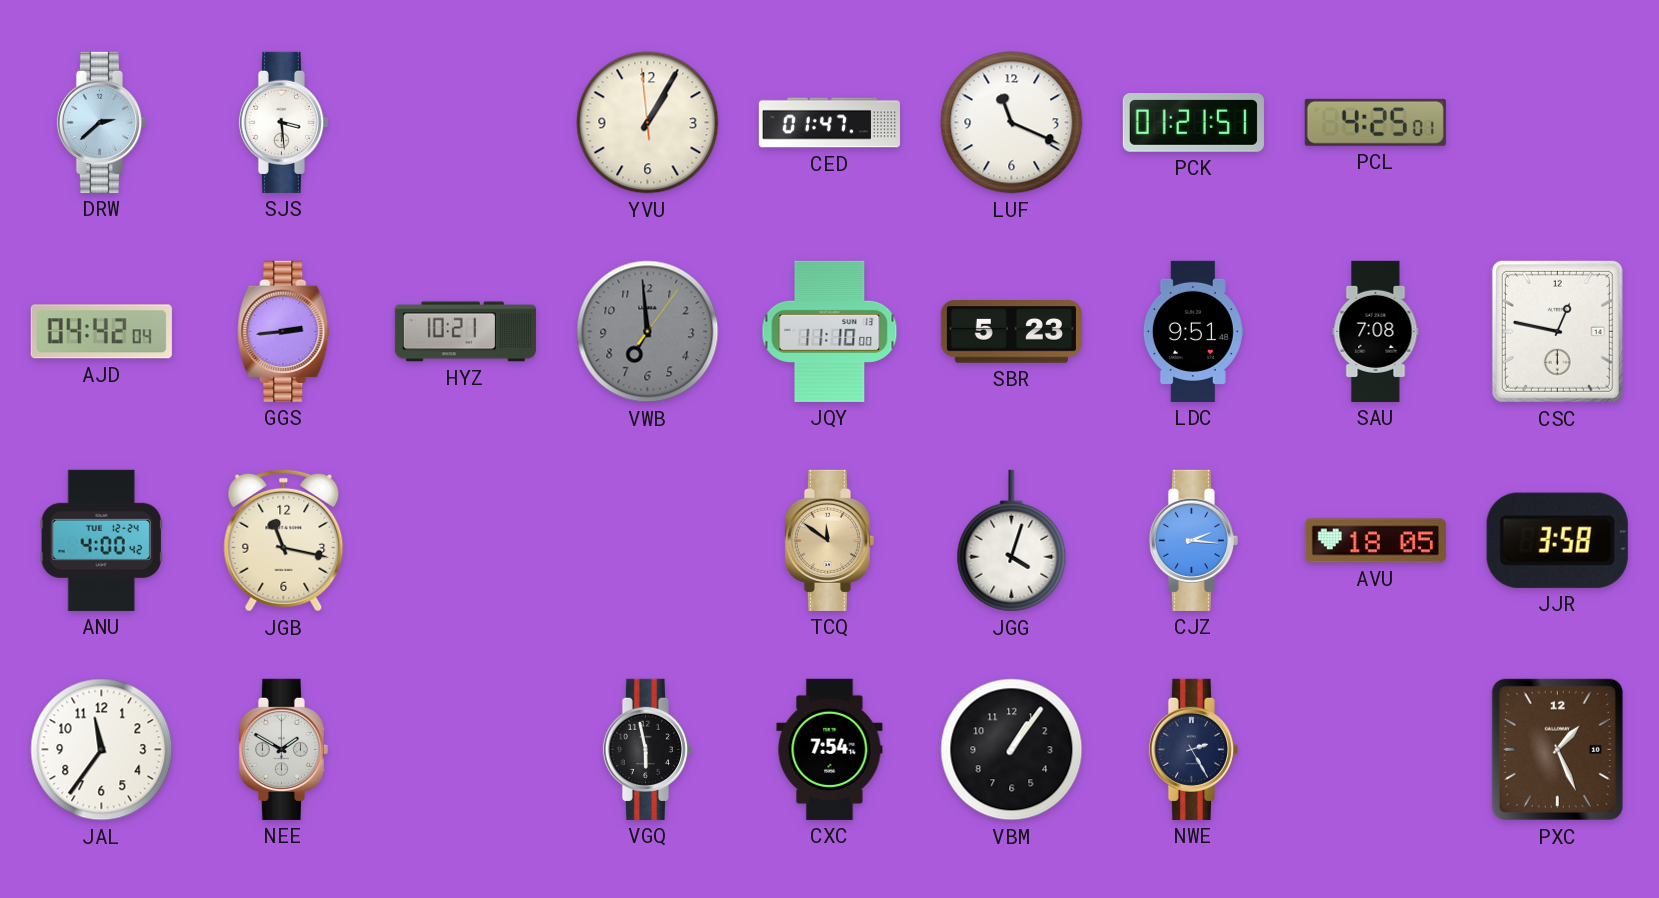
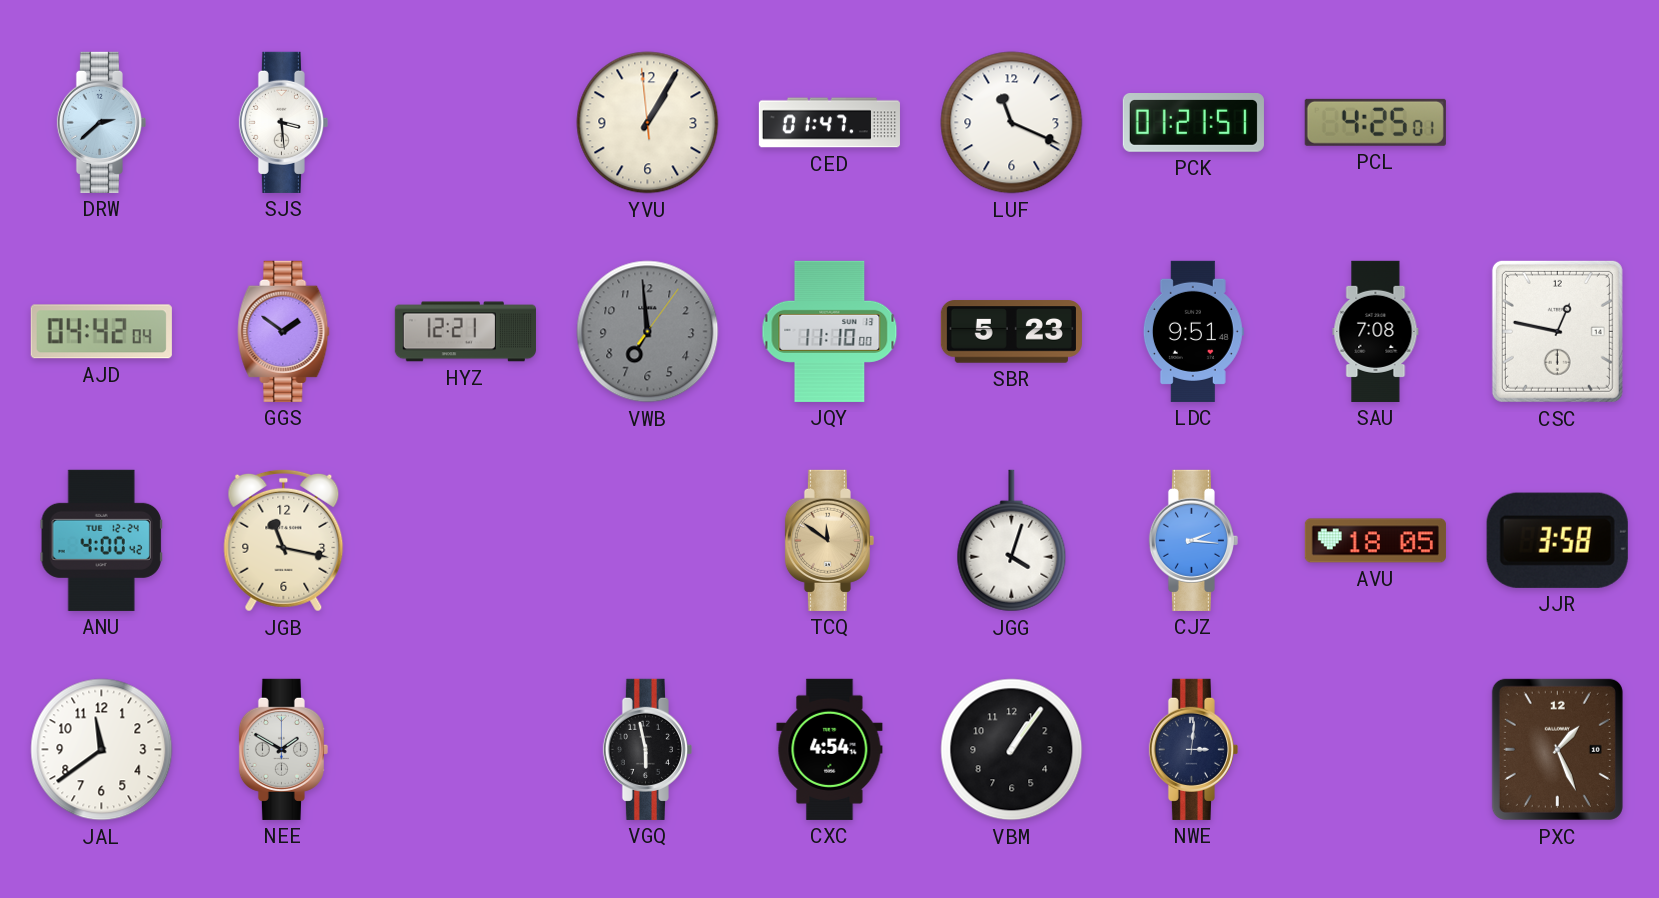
GGS: 2:44 -> 1:51 (284, 331)
HYZ: 10:21 -> 12:21 (465, 332)
JAL: 11:36 -> 11:39 (102, 750)
CXC: 7:54 -> 4:54 (830, 749)
NWE: 2:25 -> 3:01 (1193, 749)
